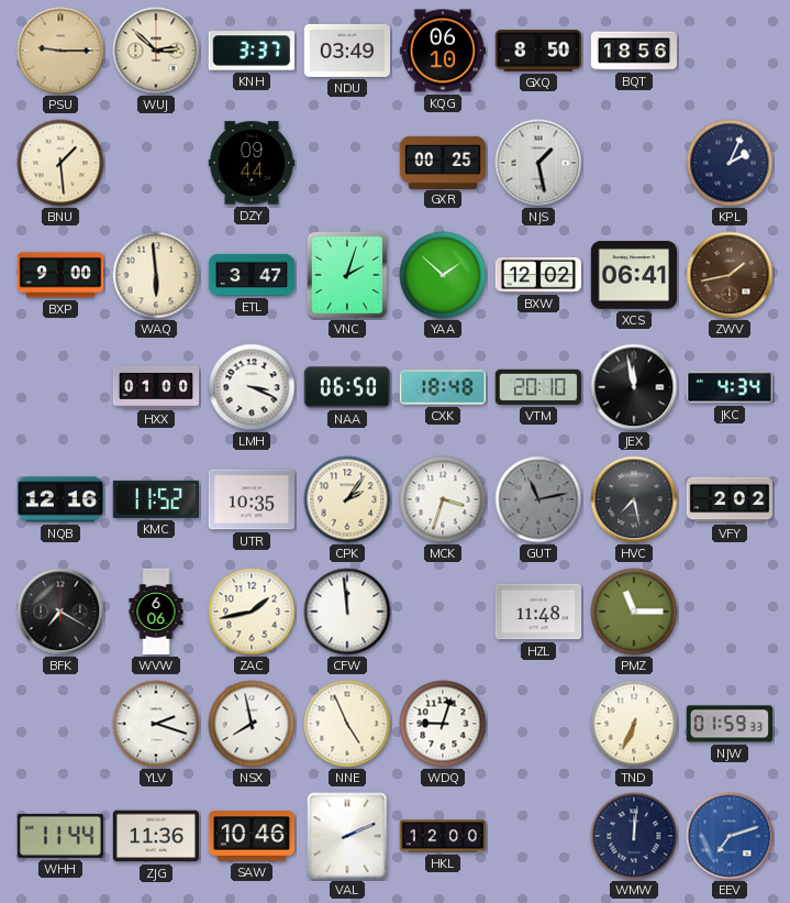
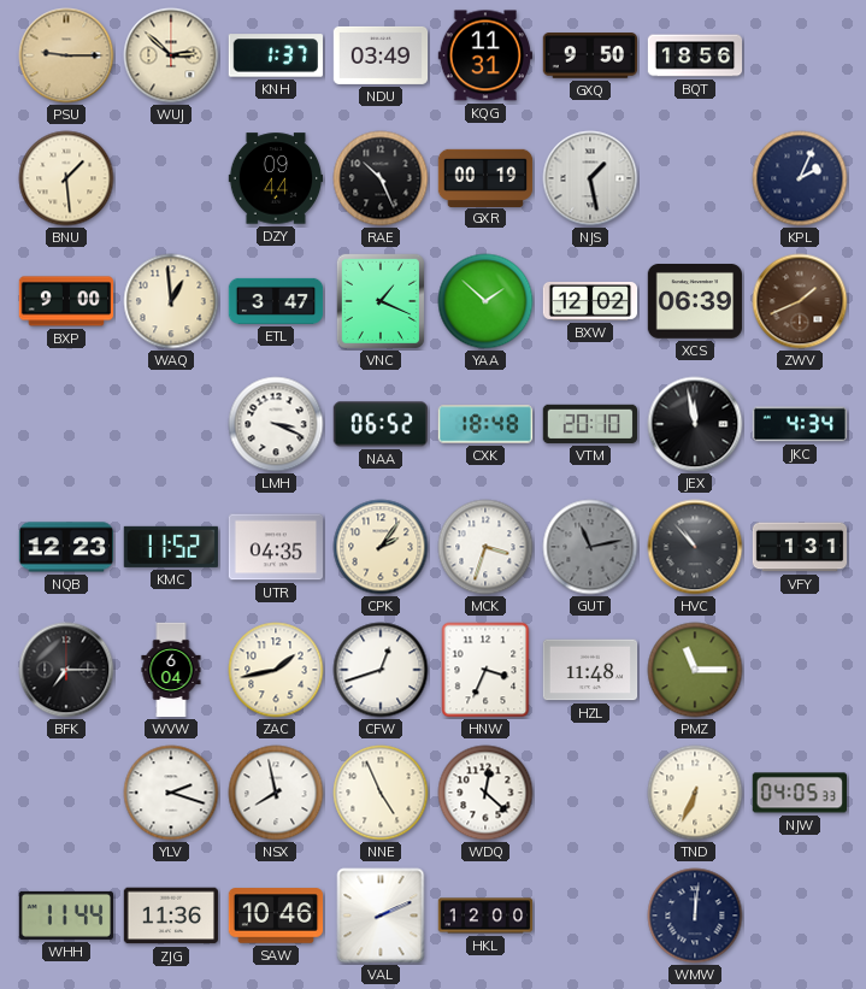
KNH: 3:37 -> 1:37 (275, 55)
KQG: 06:10 -> 11:31 (484, 55)
GXQ: 8:50 -> 9:50 (589, 57)
RAE: none -> 10:26 (381, 178)
GXR: 00:25 -> 00:19 (485, 177)
WAQ: 5:59 -> 12:59 (171, 301)
VNC: 2:03 -> 1:19 (381, 301)
XCS: 06:41 -> 06:39 (694, 302)
ZWV: 1:43 -> 1:41 (800, 301)
HXX: 01:00 -> none (156, 387)
NAA: 06:50 -> 06:52 (379, 424)
NQB: 12:16 -> 12:23 (66, 547)
UTR: 10:35 -> 04:35 (276, 547)
HVC: 7:28 -> 10:53 (695, 547)
VFY: 2:02 -> 1:31 (800, 547)
BFK: 7:20 -> 7:15 (66, 670)
WVW: 6:06 -> 6:04 (171, 670)
CFW: 11:59 -> 12:42 (381, 670)
HNW: none -> 3:34 (485, 670)
WDQ: 9:03 -> 12:22 (485, 793)
NJW: 01:59 -> 04:05 (799, 793)
EEV: 7:12 -> none (730, 836)
